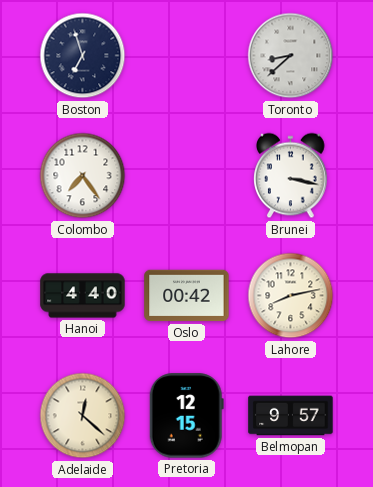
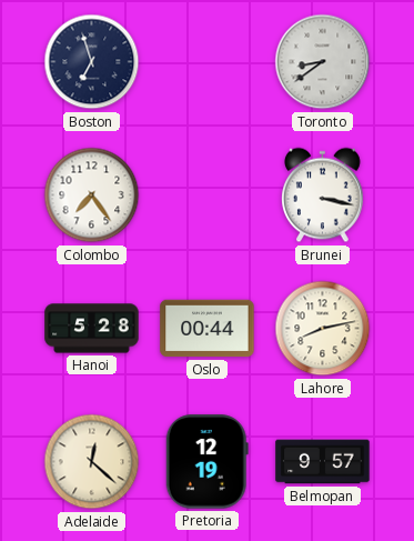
Toronto: 8:38 -> 8:39 (323, 62)
Hanoi: 4:40 -> 5:28 (92, 329)
Oslo: 00:42 -> 00:44 (208, 329)
Pretoria: 12:15 -> 12:19 (206, 462)
